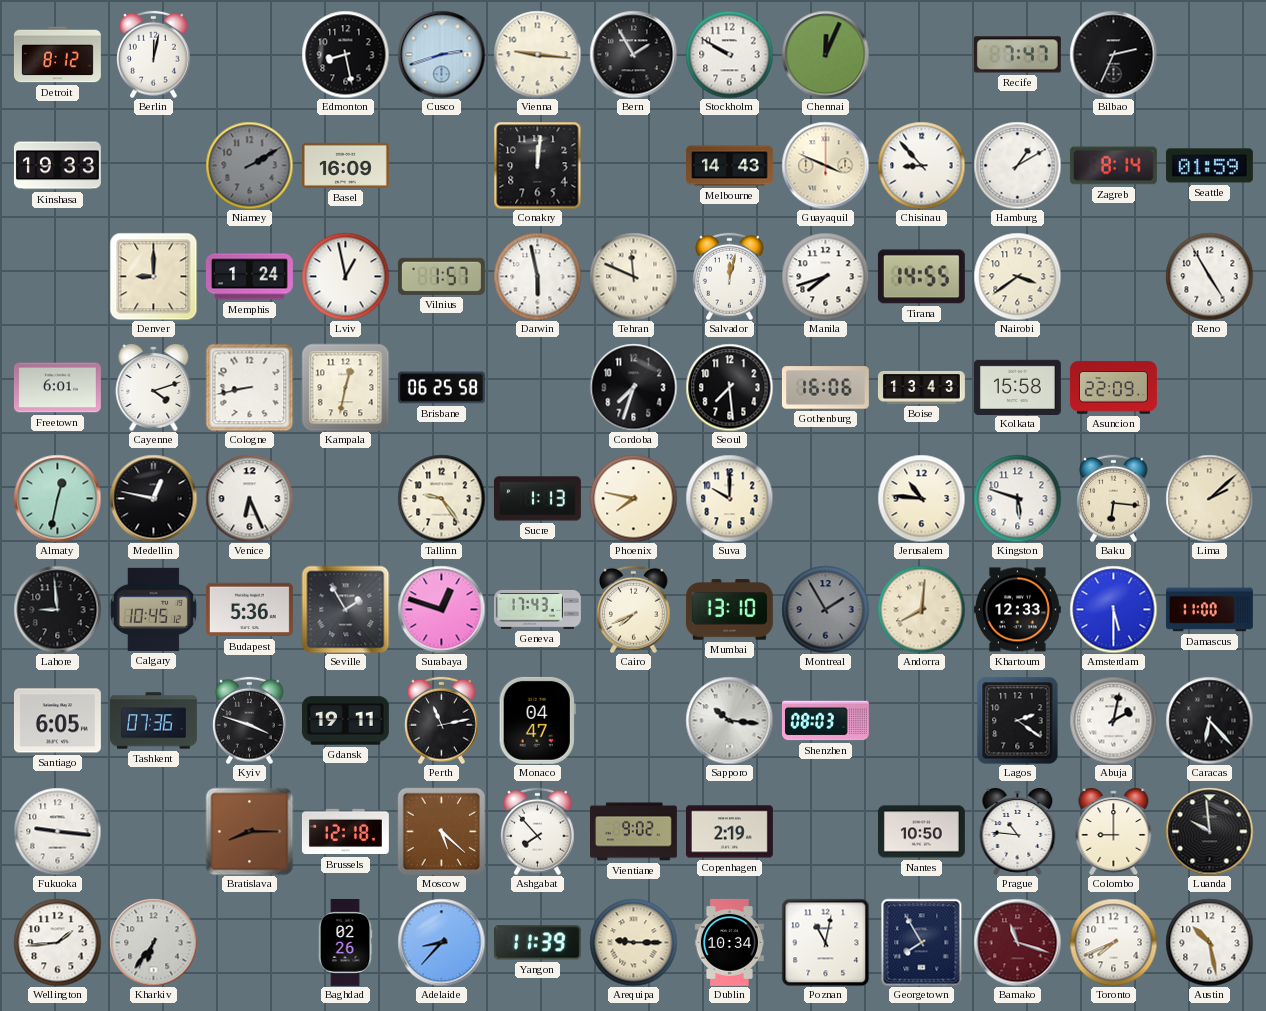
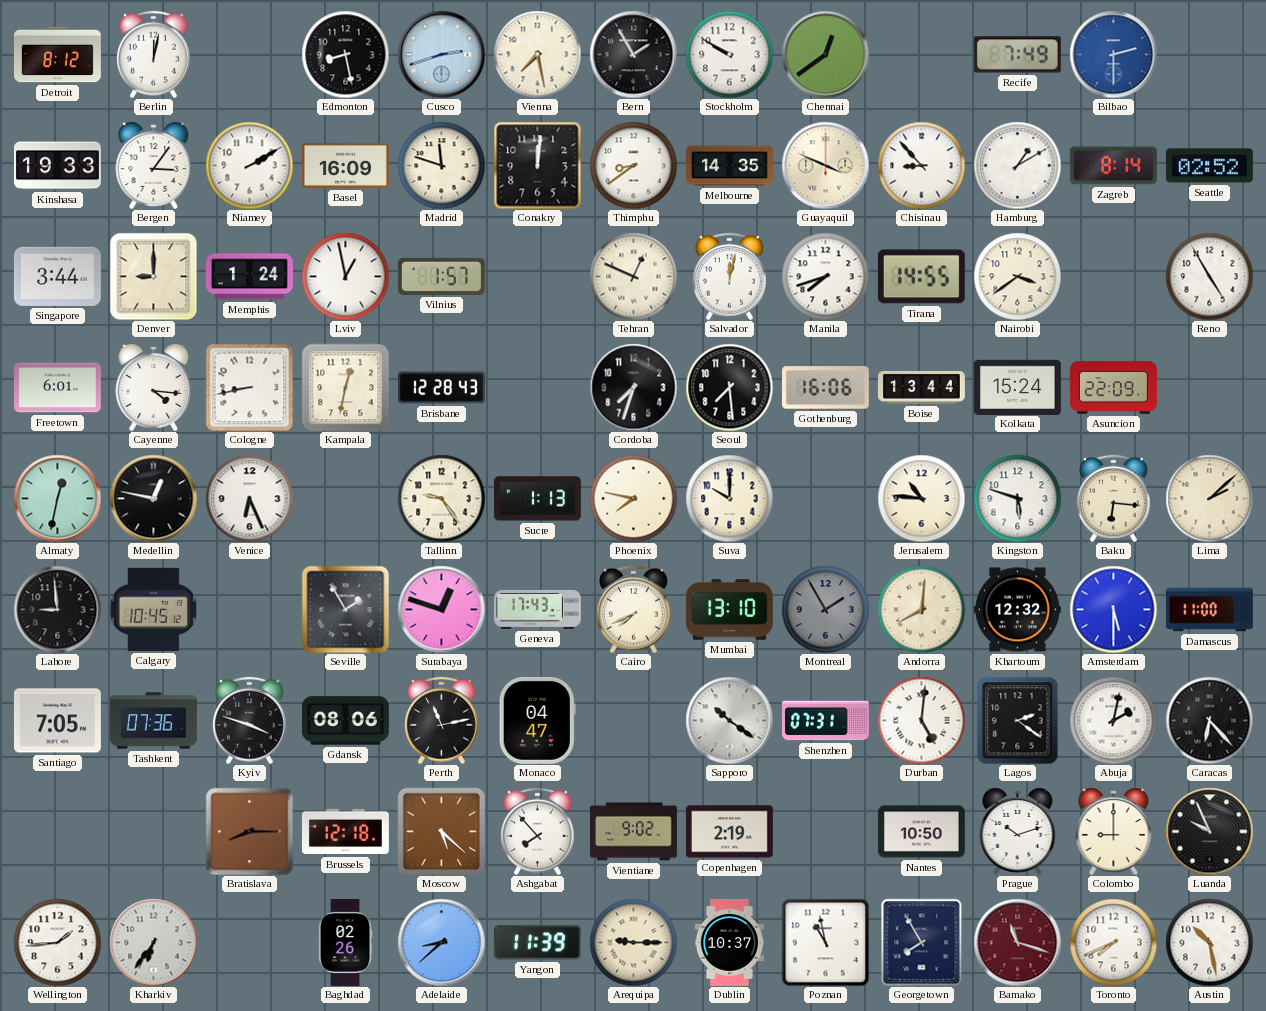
Vienna: 9:16 -> 7:28 (537, 54)
Chennai: 12:04 -> 12:39 (825, 54)
Recife: 7:47 -> 7:49 (1017, 55)
Bilbao: 2:34 -> 2:30 (1113, 54)
Bilbao dial: black -> blue (1113, 54)
Bergen: none -> 3:06 (154, 165)
Niamey dial: grey -> white (249, 165)
Madrid: none -> 11:48 (441, 165)
Thimphu: none -> 8:39 (633, 165)
Melbourne: 14:43 -> 14:35 (730, 166)
Seattle: 01:59 -> 02:52 (1209, 166)
Singapore: none -> 3:44 (57, 276)
Darwin: 5:58 -> none (537, 276)
Tehran: 11:49 -> 12:49 (633, 276)
Cayenne: 4:12 -> 4:16 (154, 387)
Brisbane: 06:25 -> 12:28 (441, 388)
Boise: 13:43 -> 13:44 (921, 387)
Kolkata: 15:58 -> 15:24 (1017, 387)
Budapest: 5:36 -> none (249, 610)
Khartoum: 12:33 -> 12:32 (1017, 610)
Santiago: 6:05 -> 7:05 (57, 721)
Gdansk: 19:11 -> 08:06 (345, 721)
Sapporo: 10:16 -> 10:21 (729, 720)
Shenzhen: 08:03 -> 07:31 (825, 721)
Durban: none -> 5:01 (921, 720)
Fukuoka: 9:16 -> none (57, 831)
Prague: 10:46 -> 10:12 (1018, 831)
Luanda: 9:59 -> 9:56 (1209, 831)
Adelaide: 8:37 -> 8:38 (441, 942)
Dublin: 10:34 -> 10:37 (729, 943)
Poznan: 11:02 -> 10:58 (825, 942)
